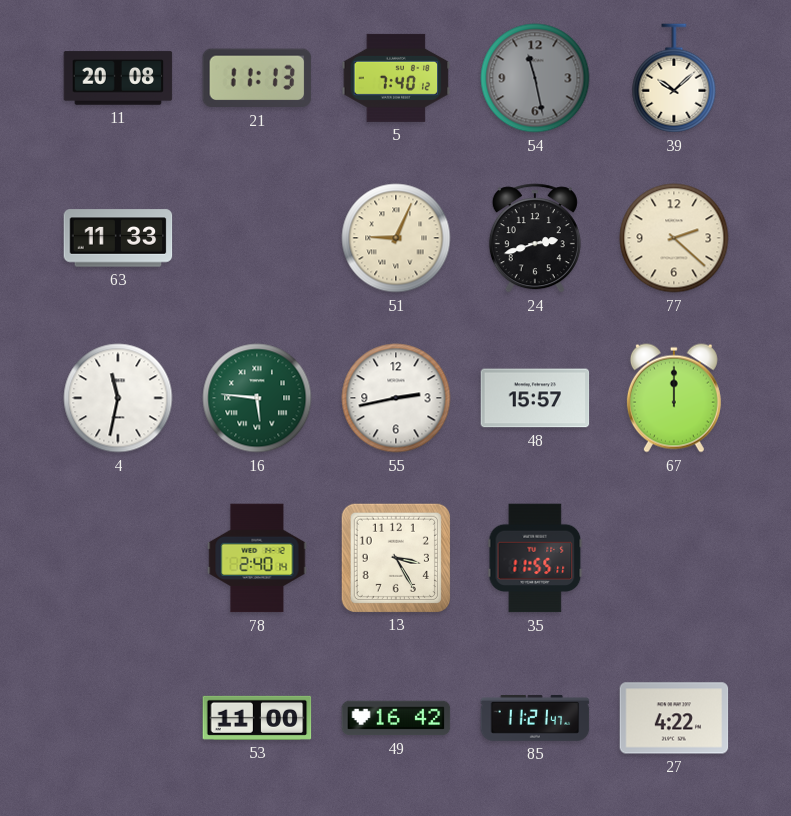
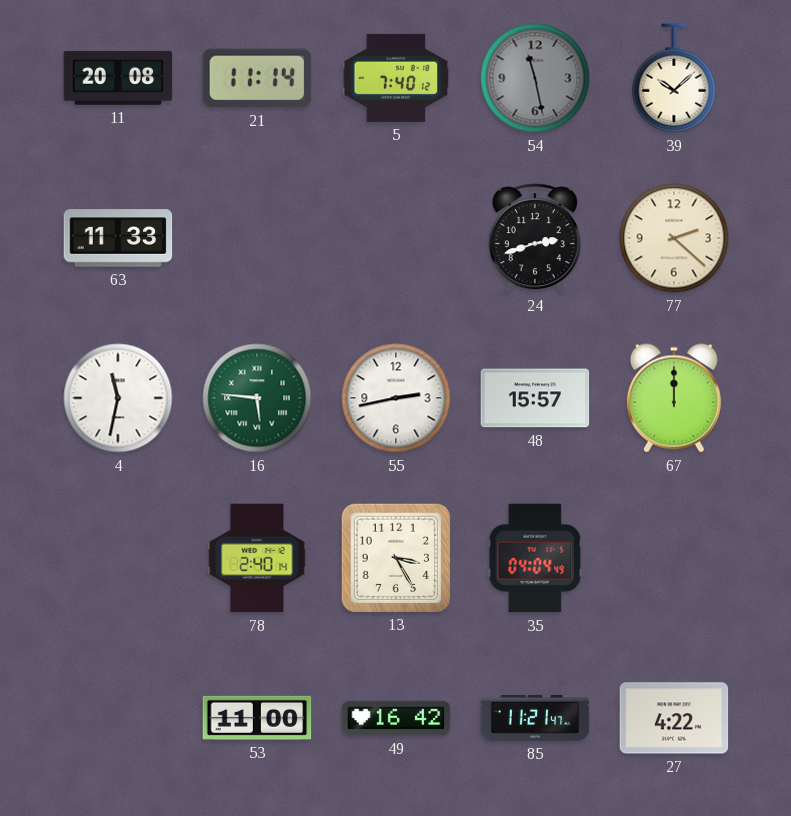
21: 11:13 -> 11:14 (257, 78)
51: 9:04 -> none (396, 238)
35: 11:55 -> 04:04 (535, 558)
